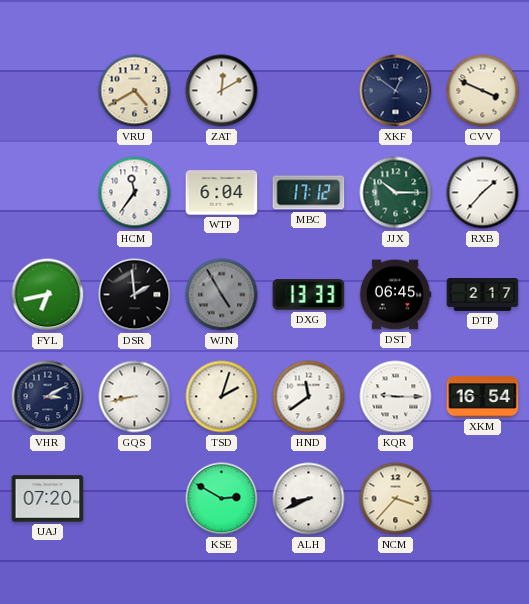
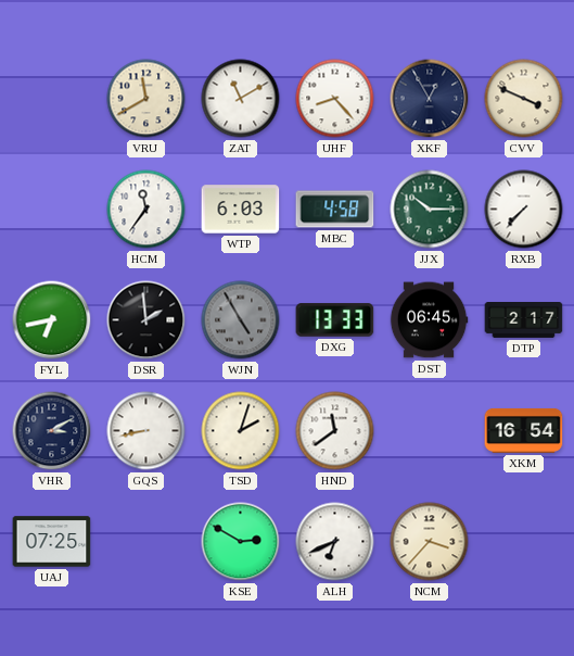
VRU: 4:40 -> 11:40 (146, 99)
ZAT: 12:10 -> 11:10 (241, 99)
UHF: none -> 8:23 (335, 99)
XKF: 12:51 -> 12:55 (430, 99)
WTP: 6:04 -> 6:03 (241, 210)
MBC: 17:12 -> 4:58 (335, 210)
RXB: 1:37 -> 7:37 (524, 210)
KQR: 9:15 -> none (396, 397)
UAJ: 07:20 -> 07:25 (52, 542)
ALH: 8:41 -> 6:41 (335, 542)
